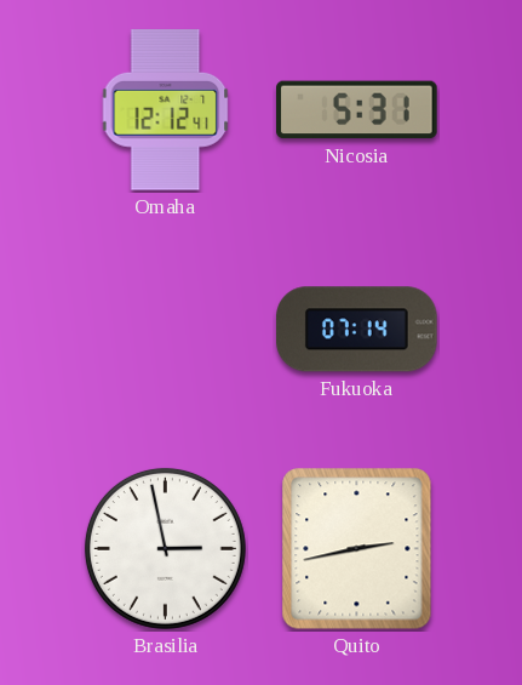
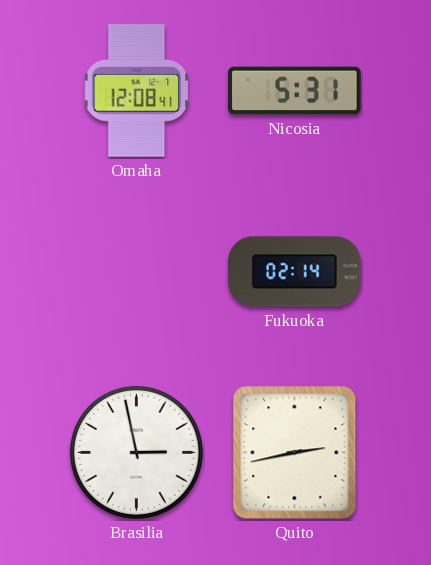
Omaha: 12:12 -> 12:08 (137, 91)
Fukuoka: 07:14 -> 02:14 (295, 272)
